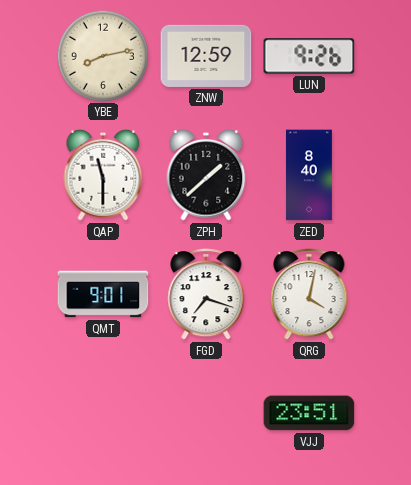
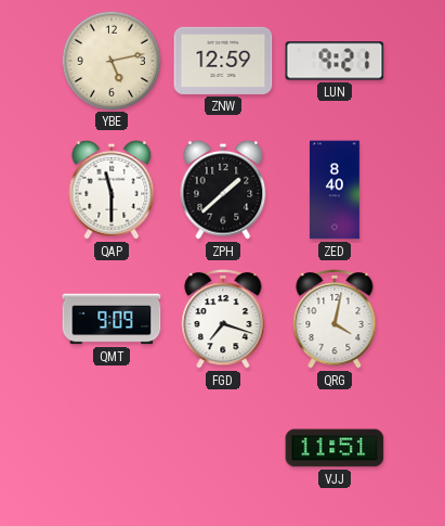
YBE: 8:13 -> 5:13 (110, 60)
LUN: 9:26 -> 9:21 (335, 61)
QMT: 9:01 -> 9:09 (112, 319)
VJJ: 23:51 -> 11:51 (335, 448)
